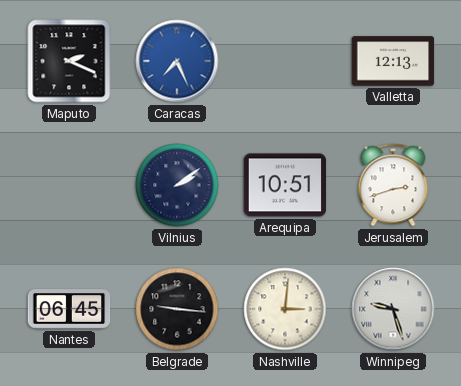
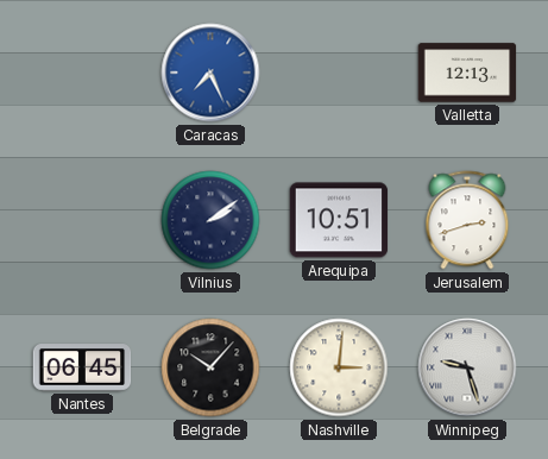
Maputo: 2:19 -> none (69, 61)
Belgrade: 9:16 -> 10:07 (210, 367)
